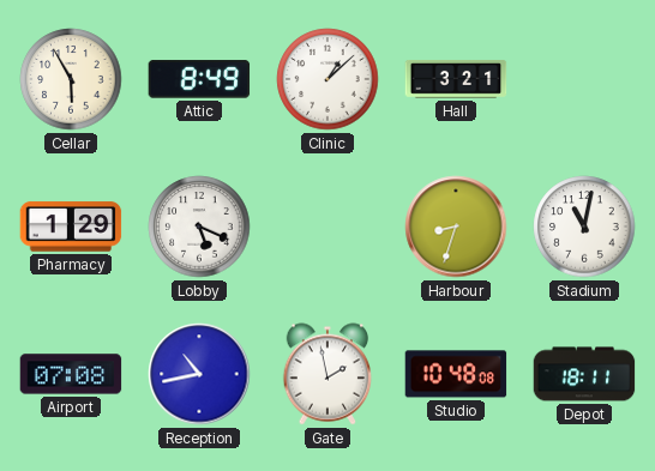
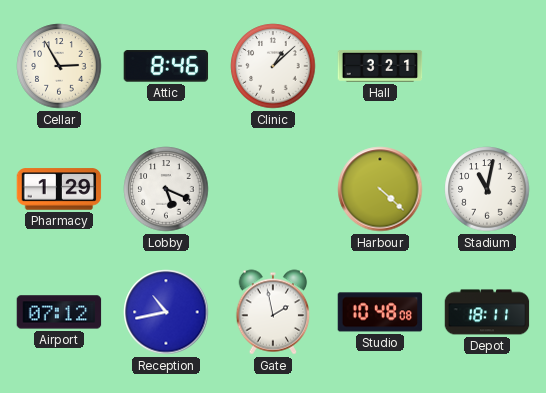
Cellar: 5:55 -> 2:55 (59, 66)
Attic: 8:49 -> 8:46 (166, 66)
Harbour: 8:33 -> 4:22 (380, 189)
Airport: 07:08 -> 07:12 (59, 312)
